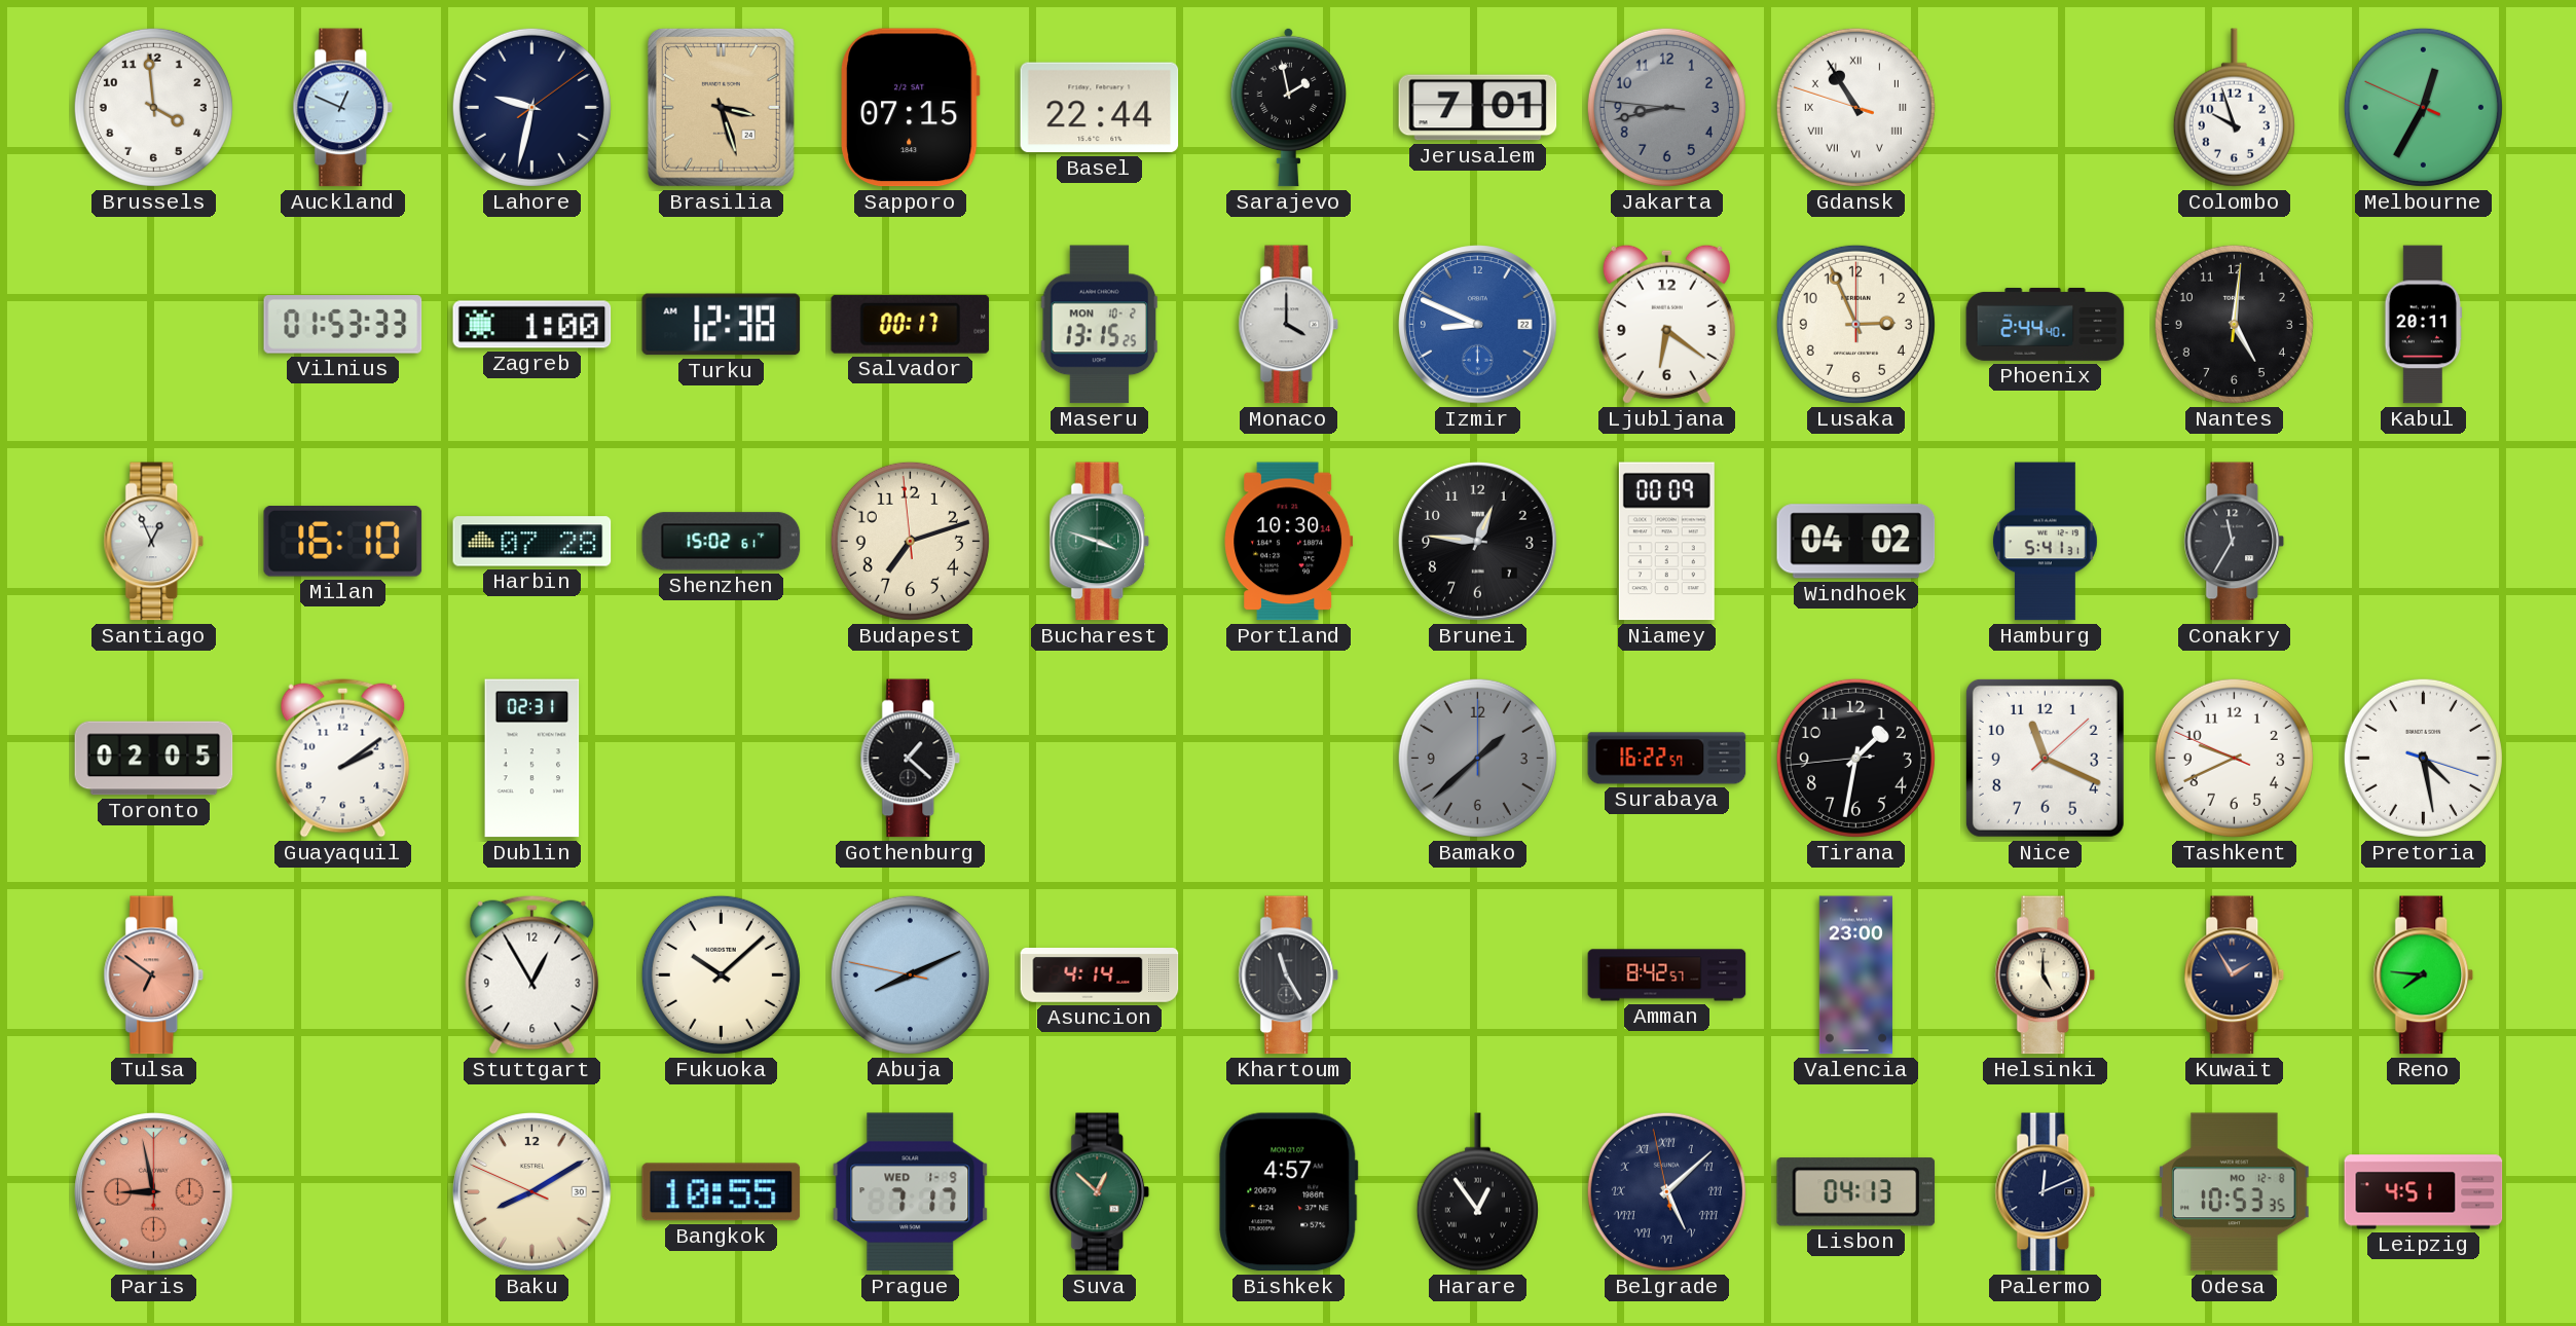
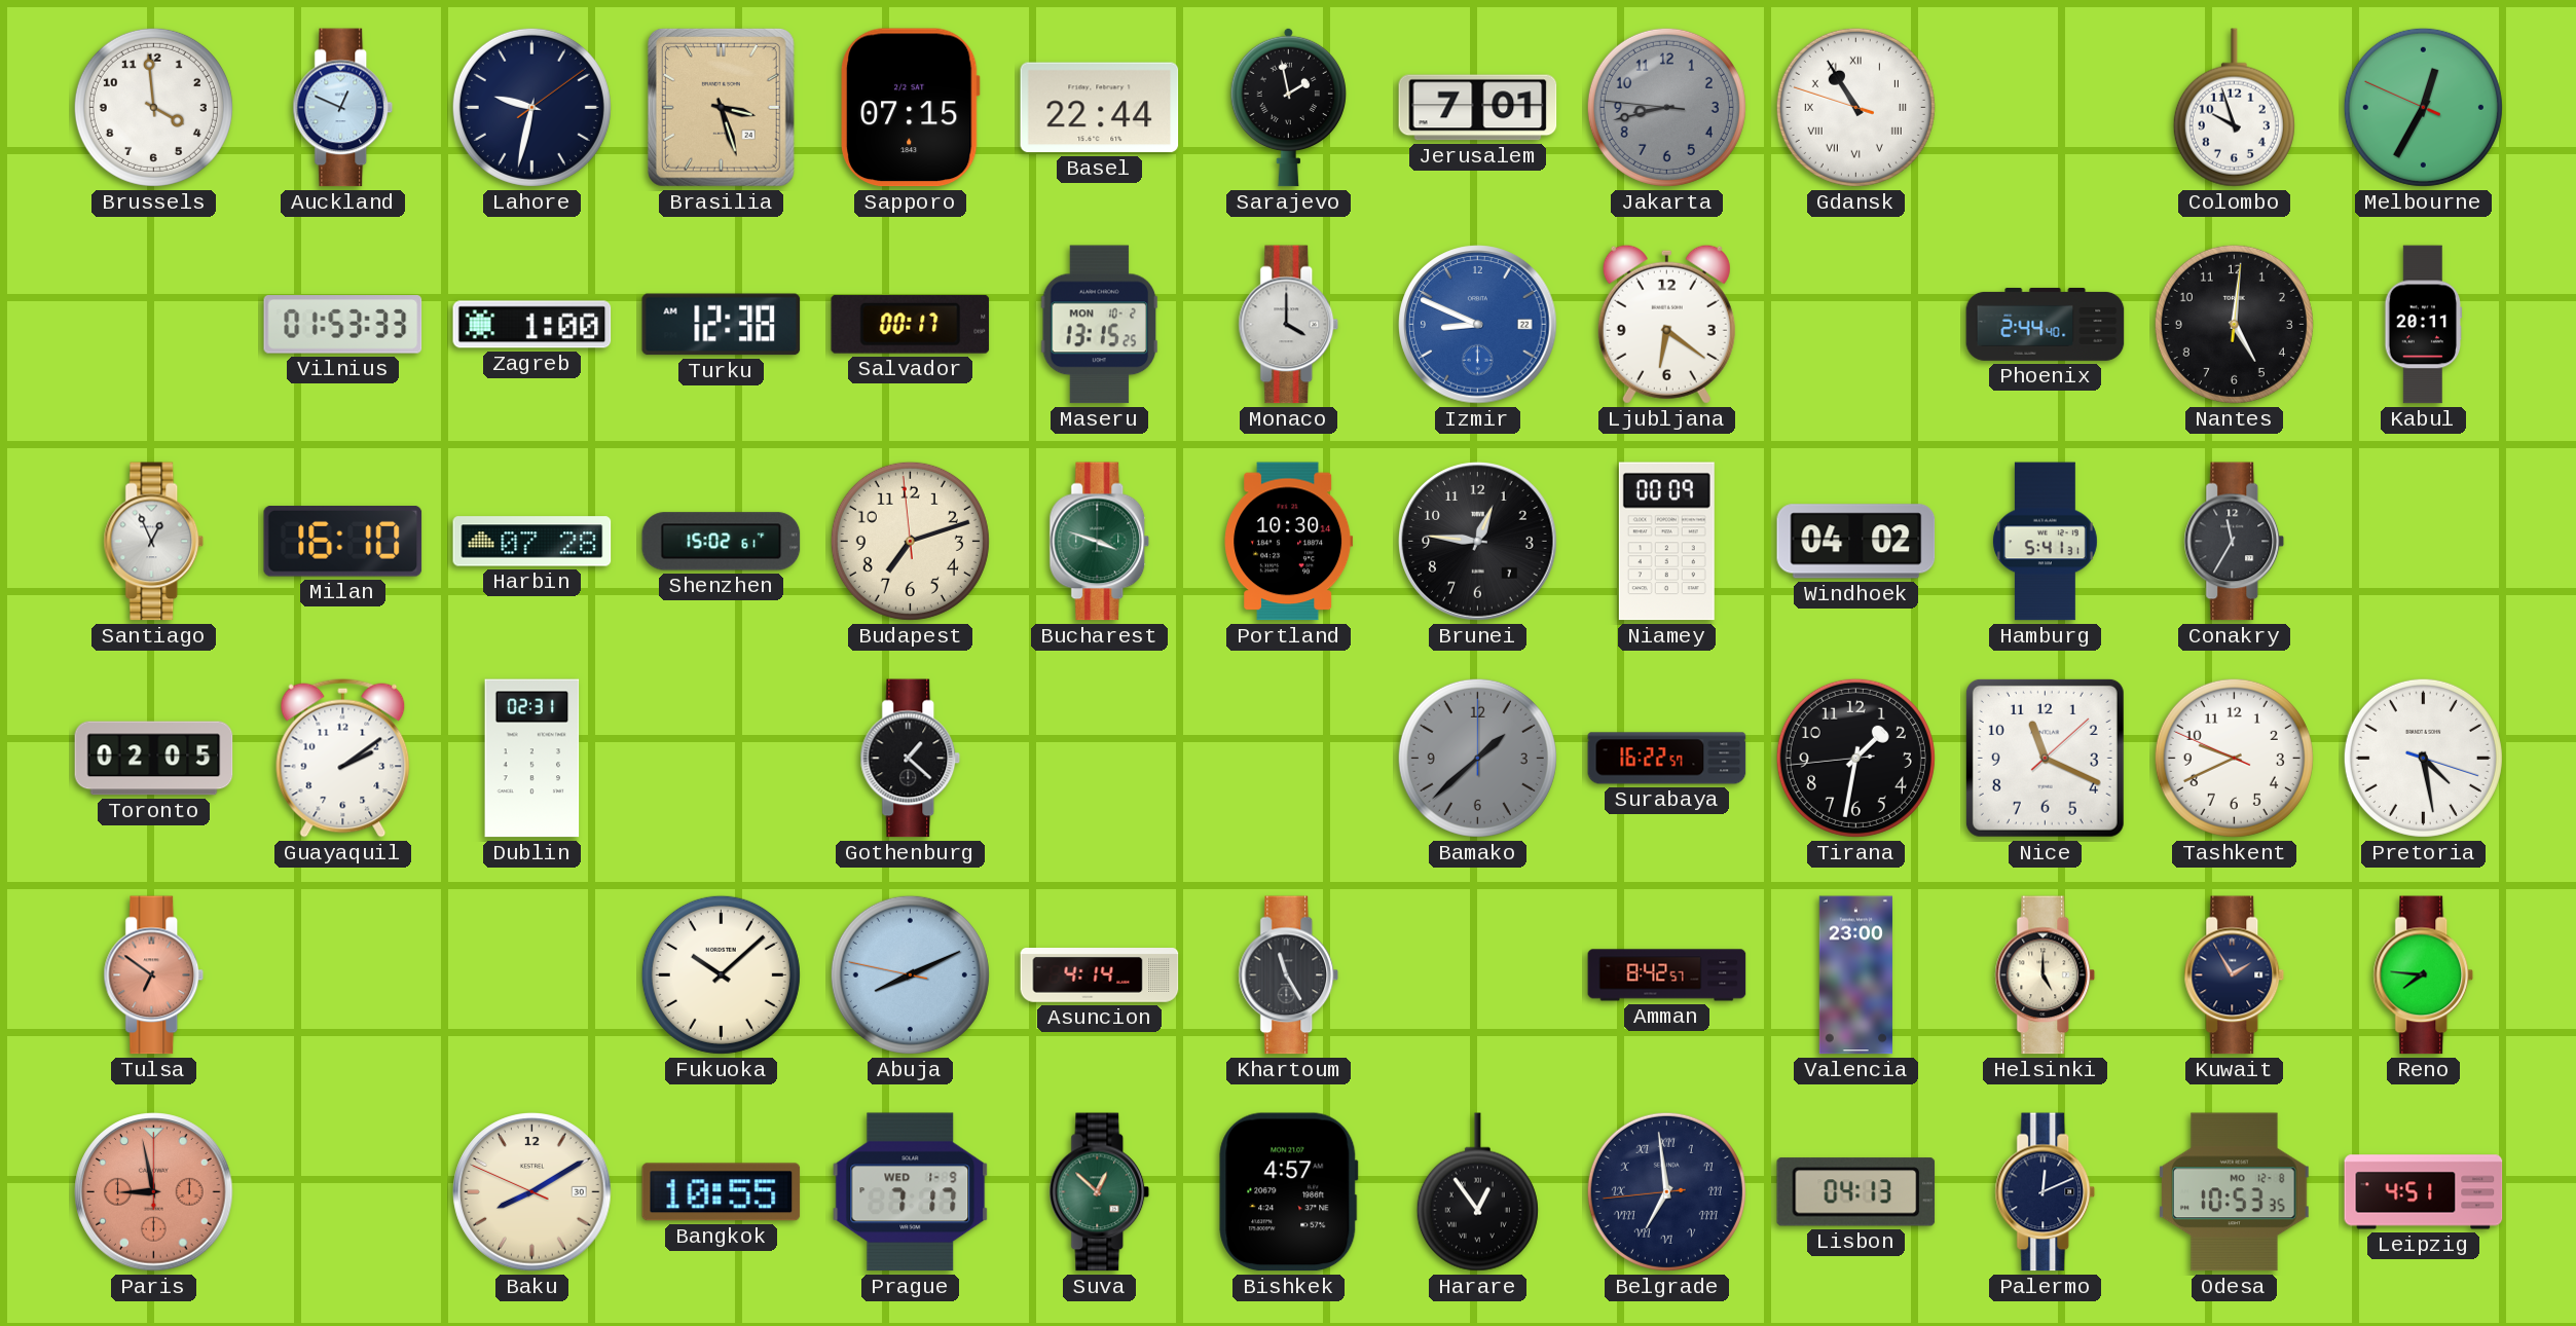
Lusaka: 2:56 -> none (1855, 324)
Stuttgart: 12:55 -> none (532, 974)
Belgrade: 5:07 -> 6:58 (1666, 1191)
